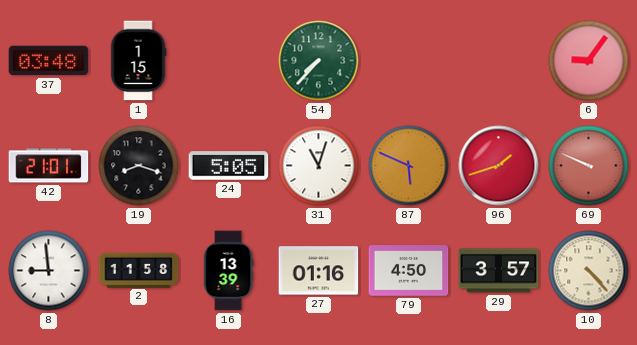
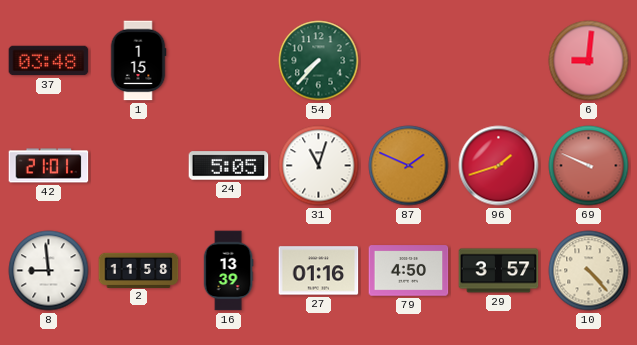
6: 9:06 -> 9:01 (589, 61)
19: 8:18 -> none (139, 166)
87: 5:49 -> 1:49 (409, 166)
